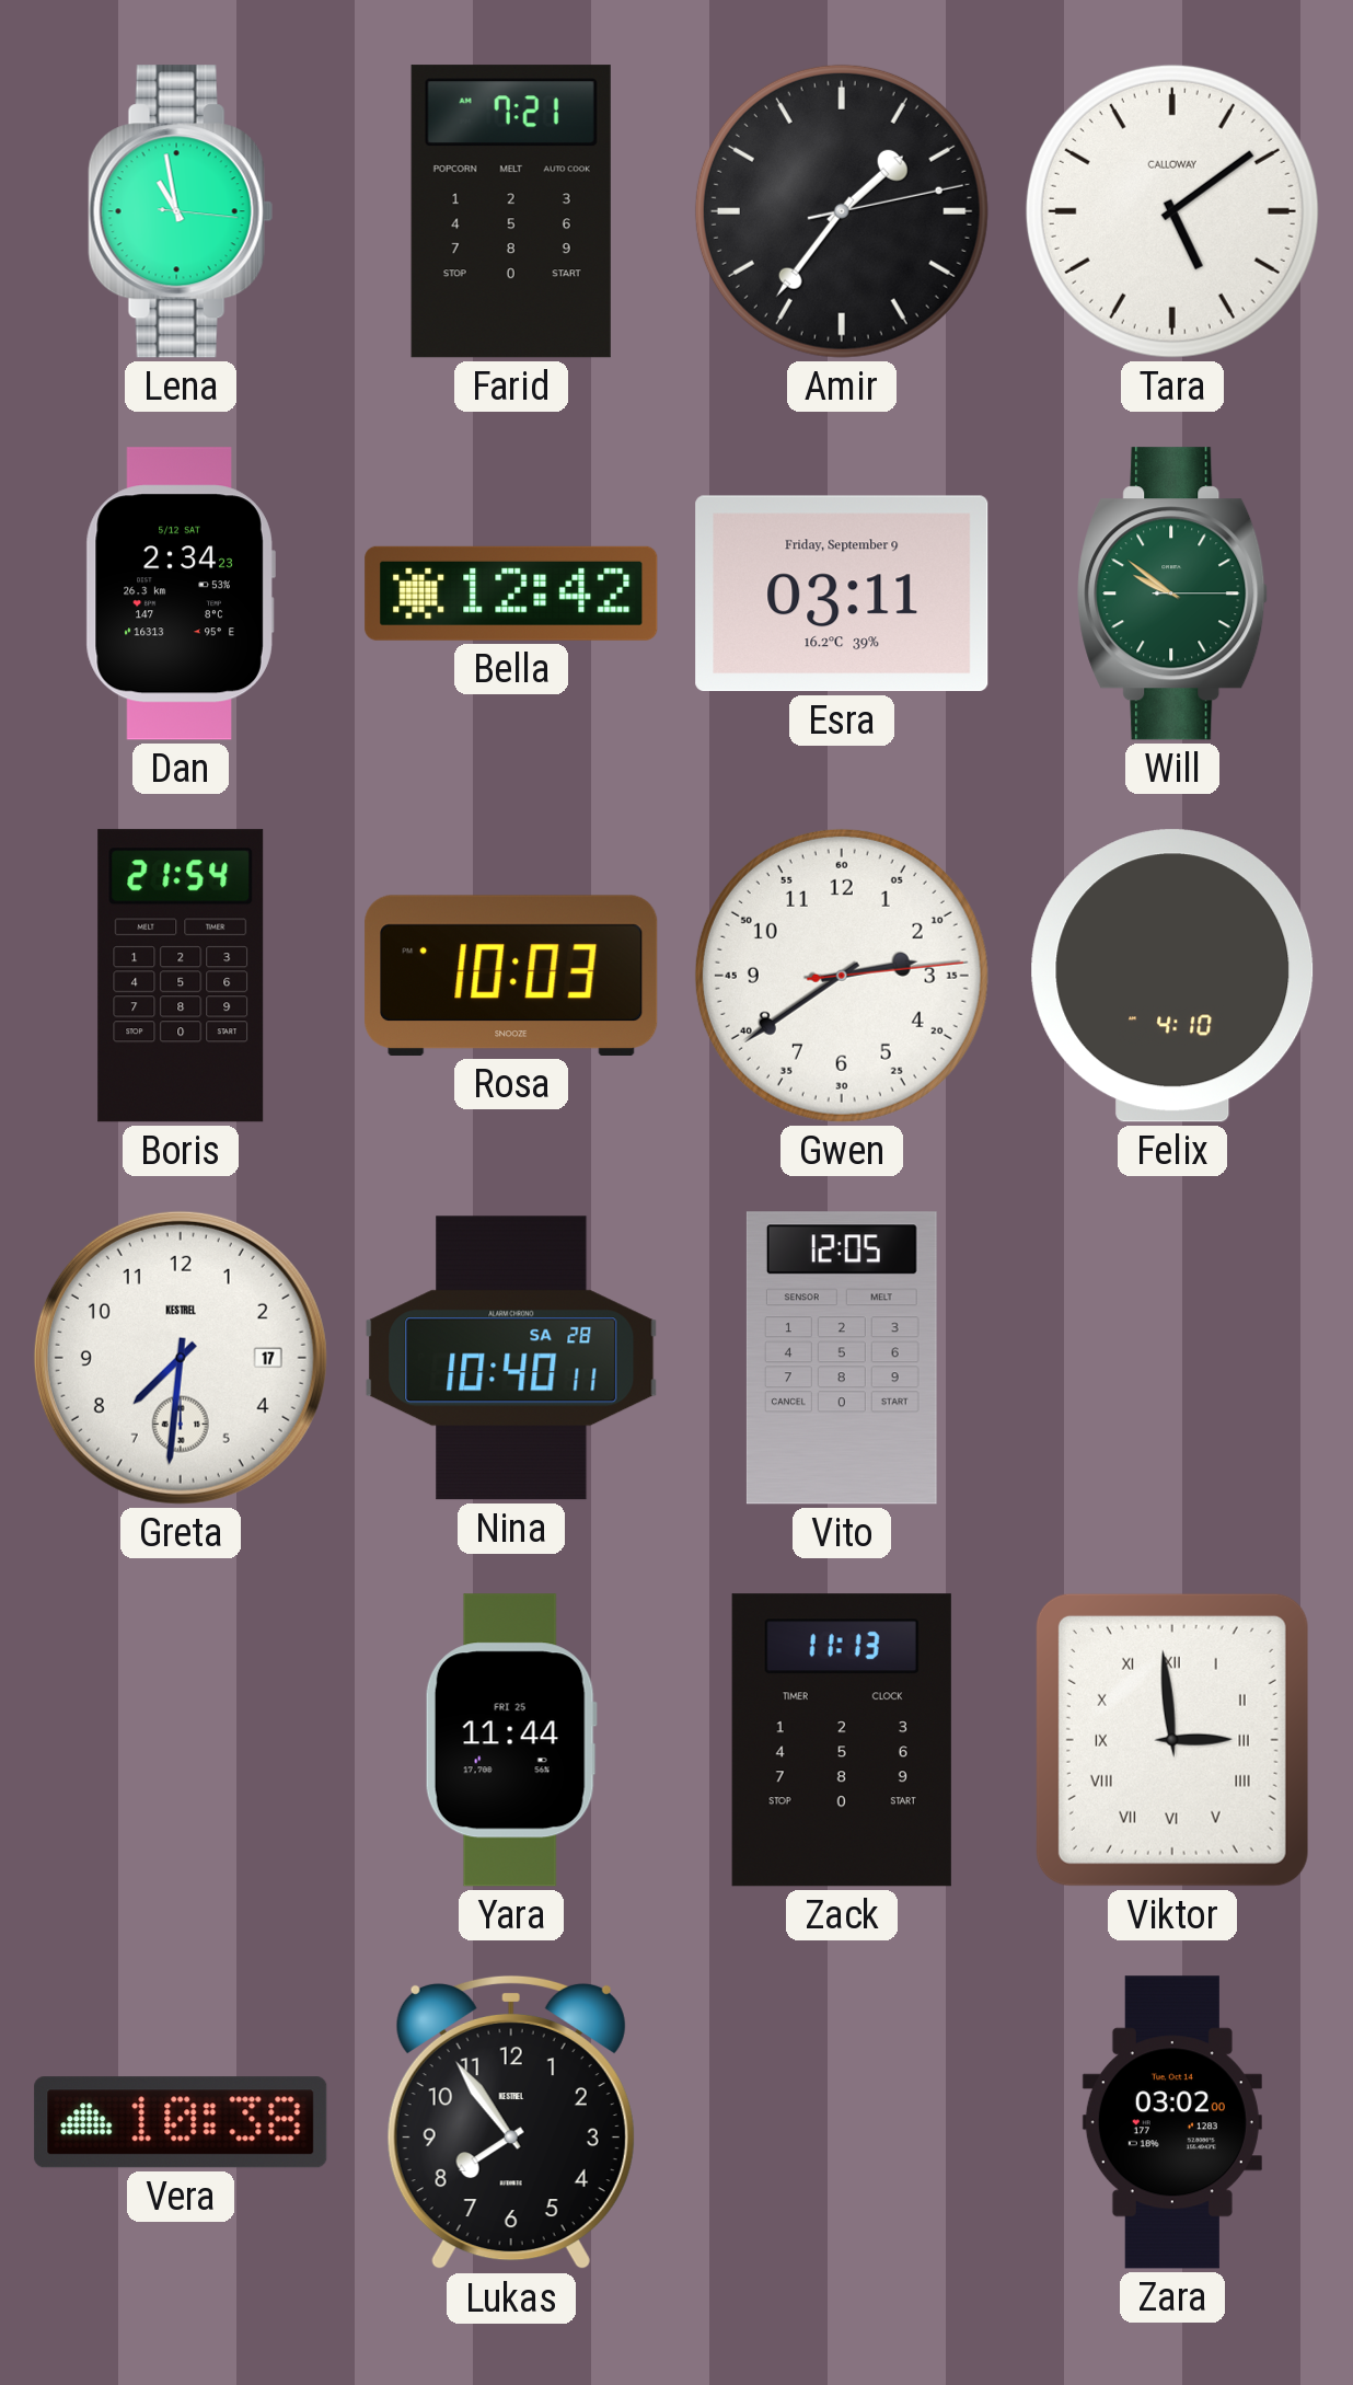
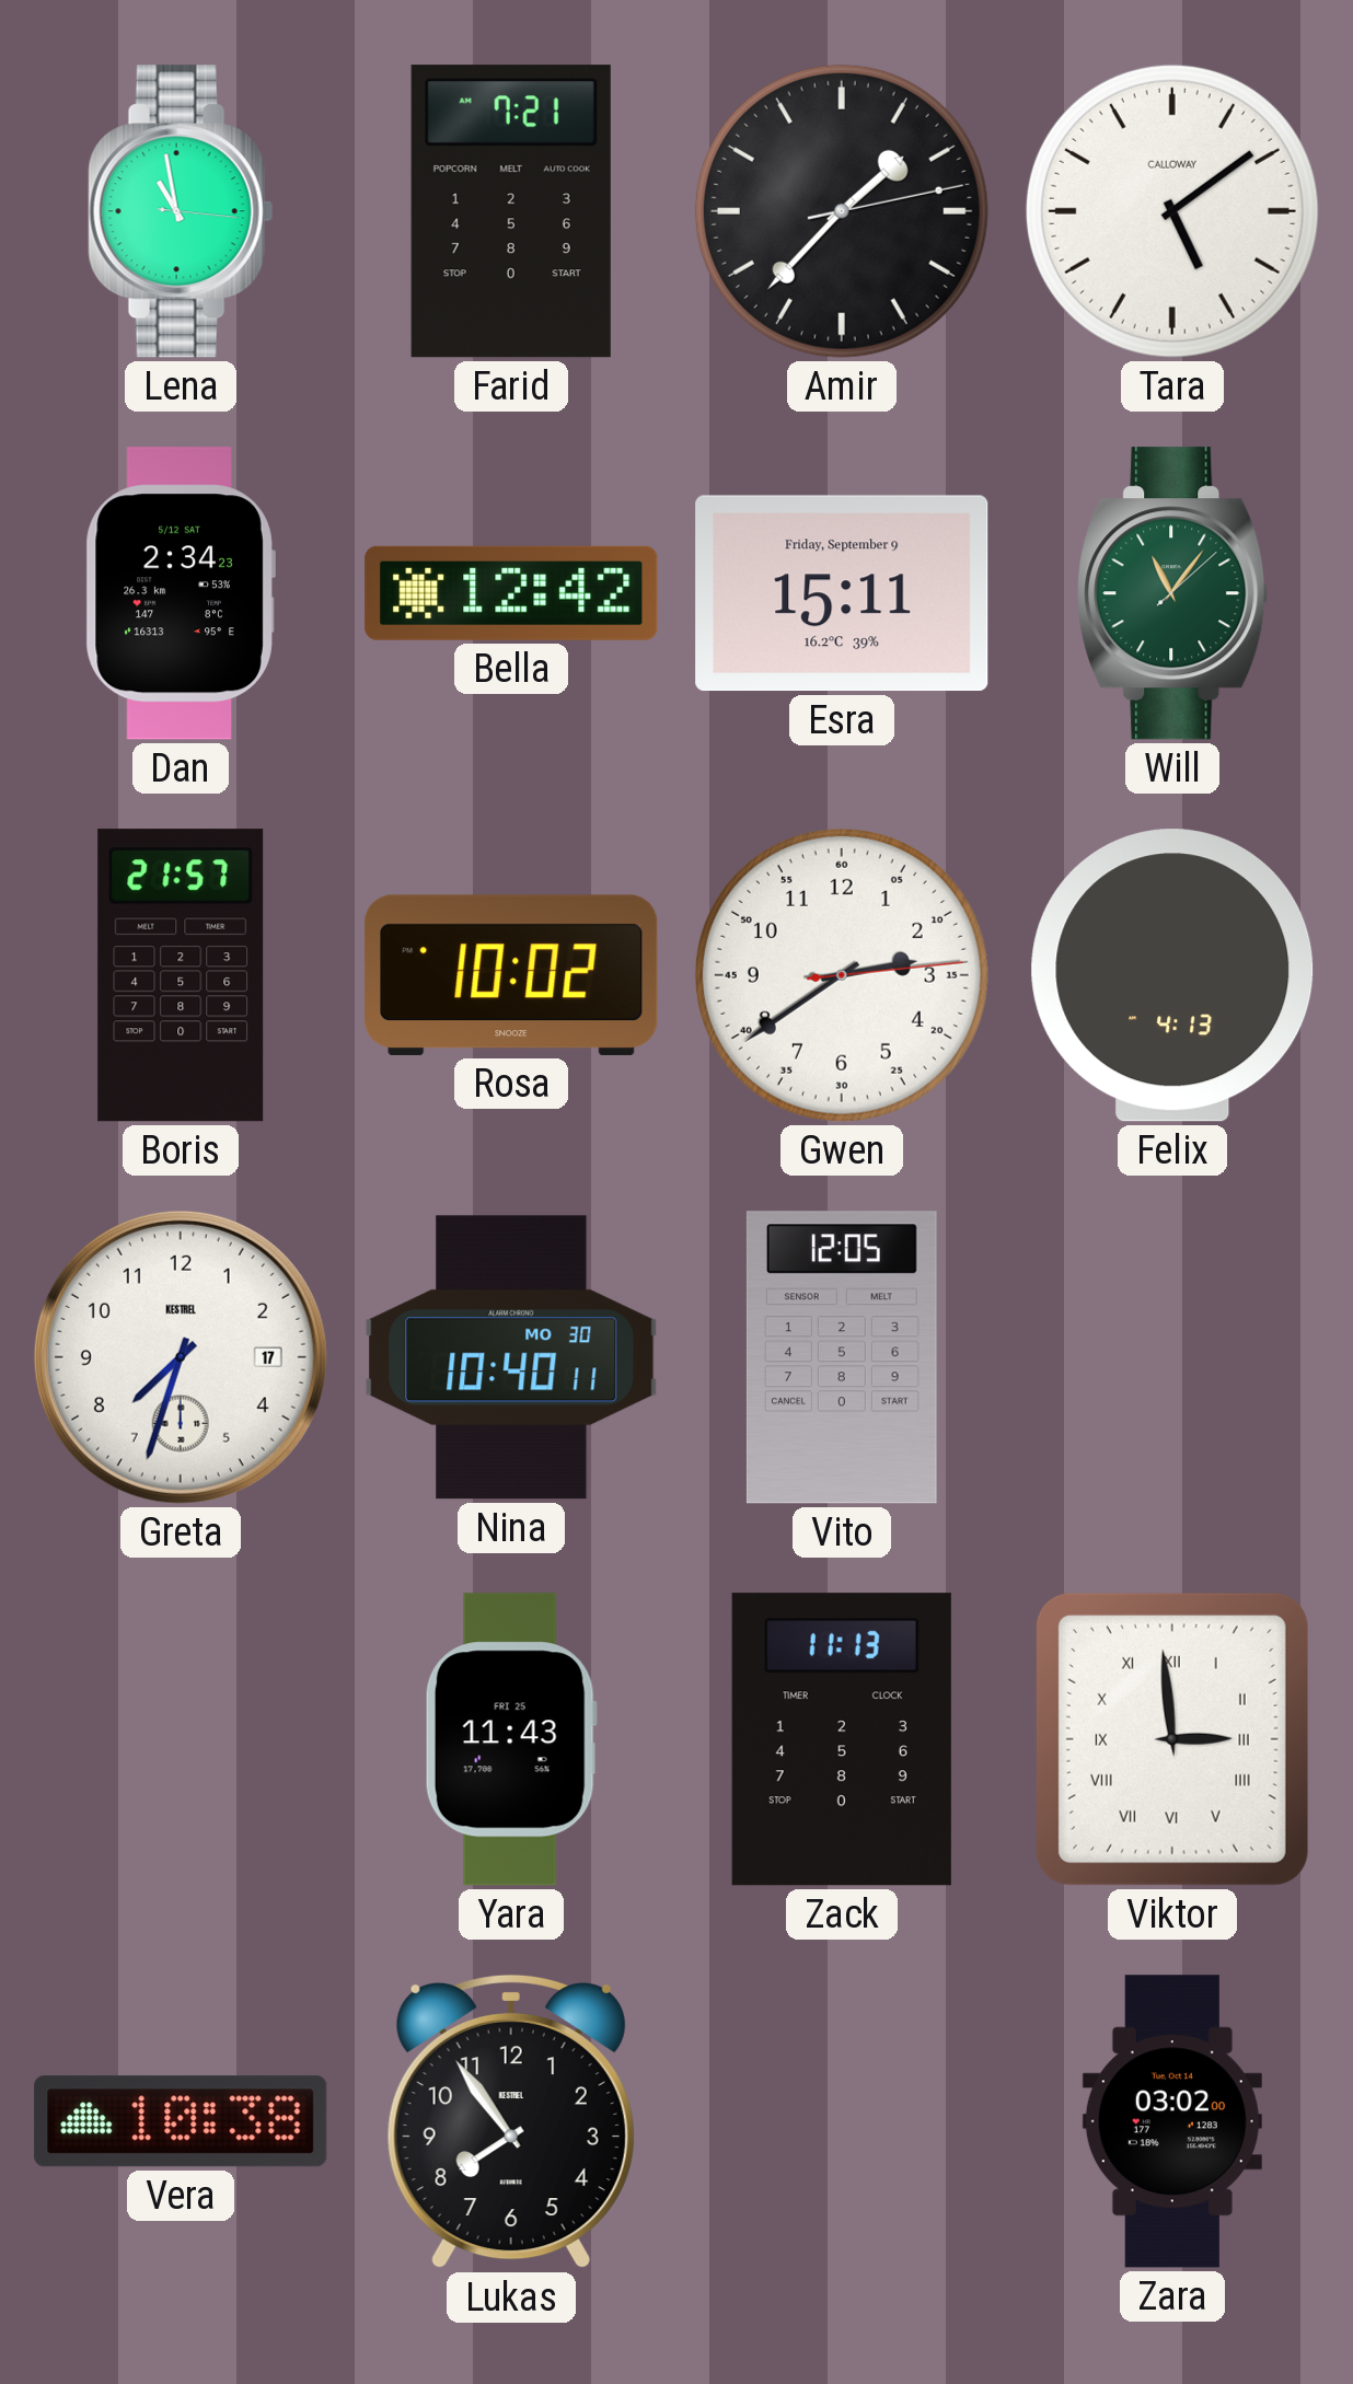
Amir: 1:36 -> 1:37 (842, 211)
Esra: 03:11 -> 15:11 (842, 593)
Will: 9:51 -> 11:06 (1172, 593)
Boris: 21:54 -> 21:57 (181, 975)
Rosa: 10:03 -> 10:02 (511, 975)
Felix: 4:10 -> 4:13 (1172, 975)
Greta: 7:31 -> 7:33 (181, 1357)
Nina date: SA 28 -> MO 30 (511, 1357)
Yara: 11:44 -> 11:43 (511, 1739)
